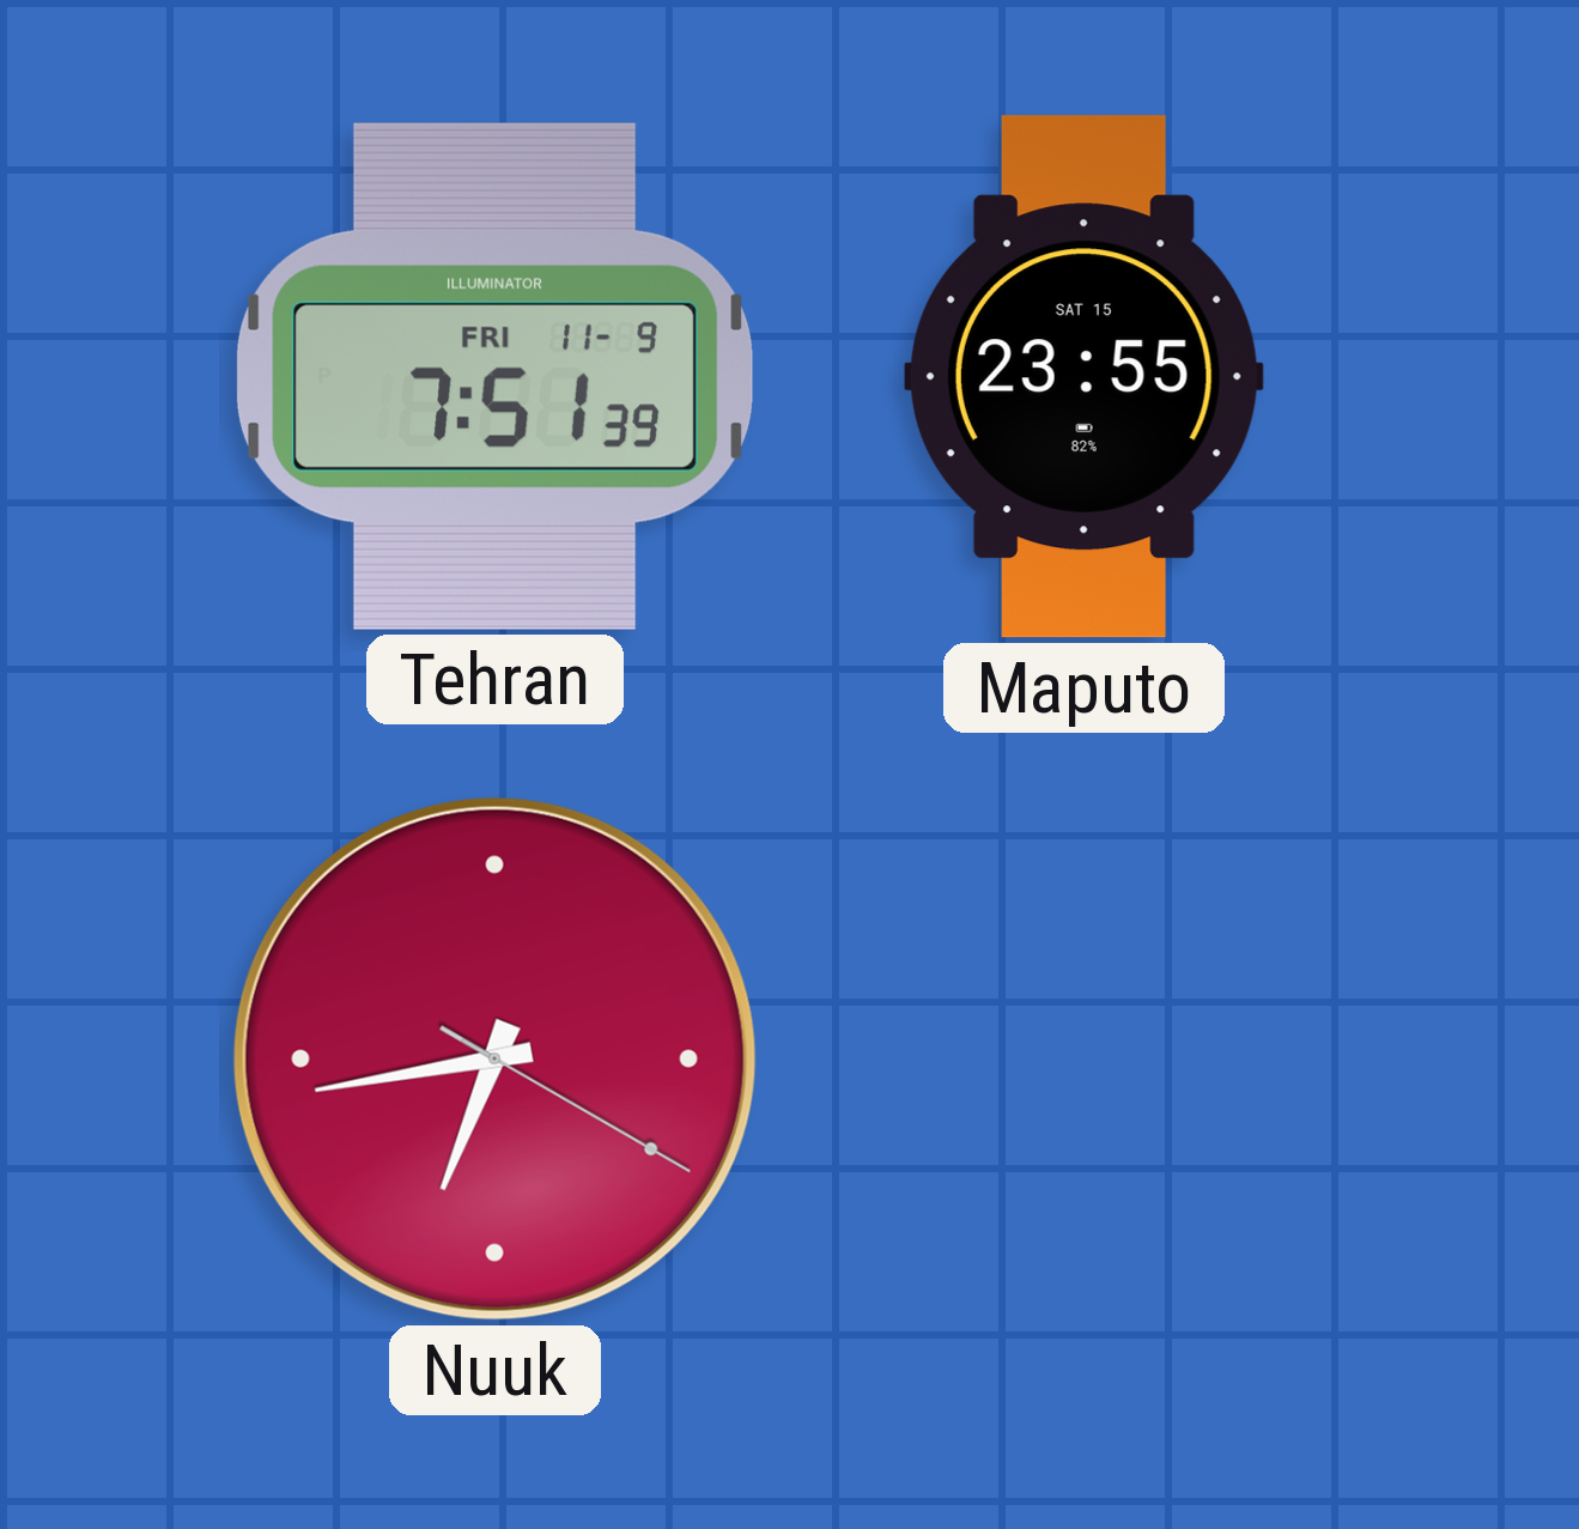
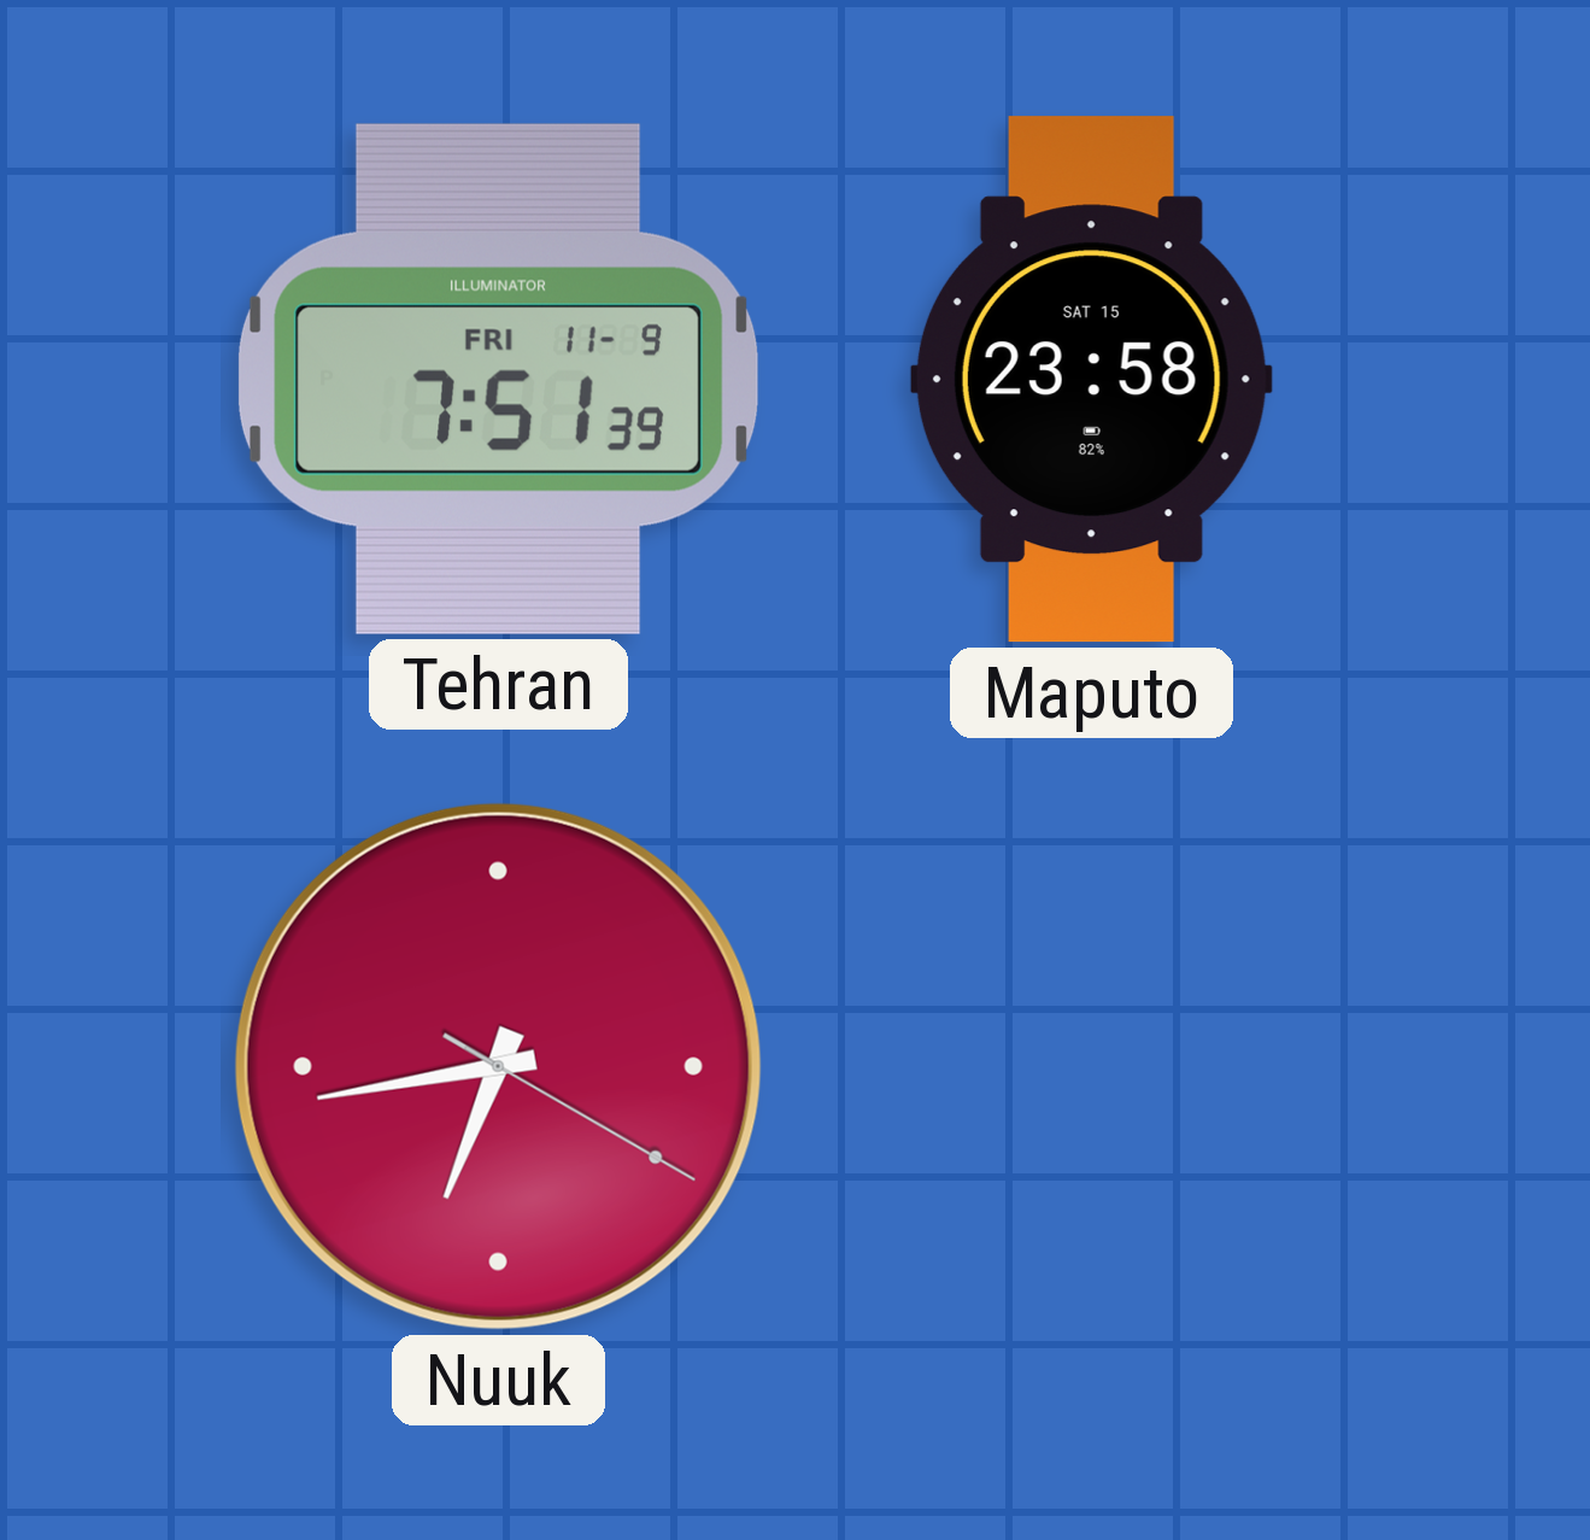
Maputo: 23:55 -> 23:58 (1091, 380)
